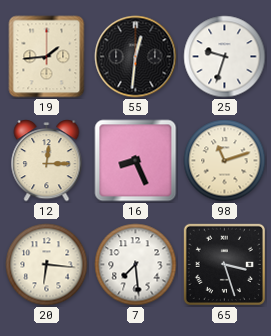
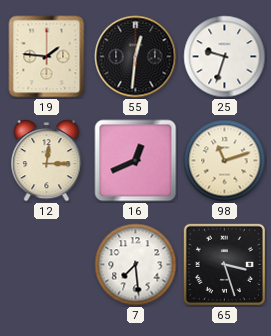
19: 1:44 -> 1:46 (47, 57)
16: 8:26 -> 12:41 (136, 161)
20: 6:16 -> none (47, 265)
